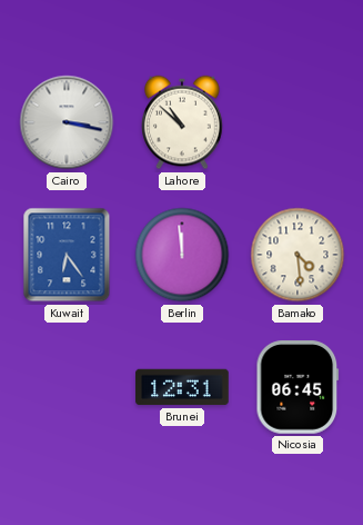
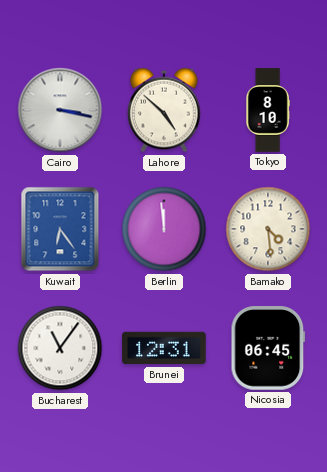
Lahore: 10:52 -> 4:52 (164, 110)
Tokyo: none -> 8:10 (268, 110)
Bucharest: none -> 11:06 (60, 348)
